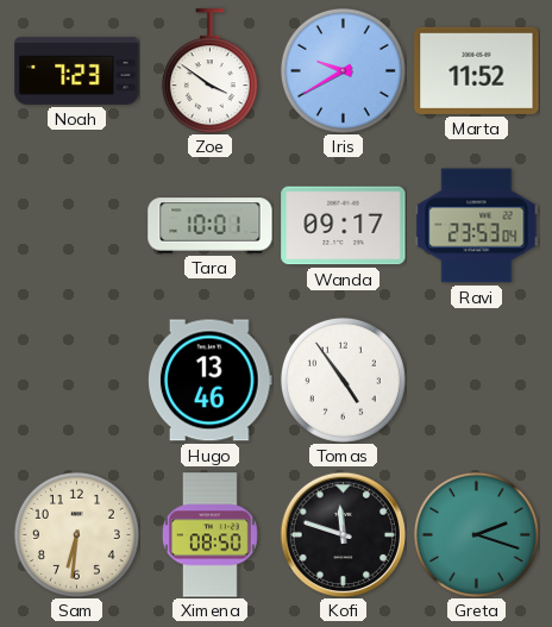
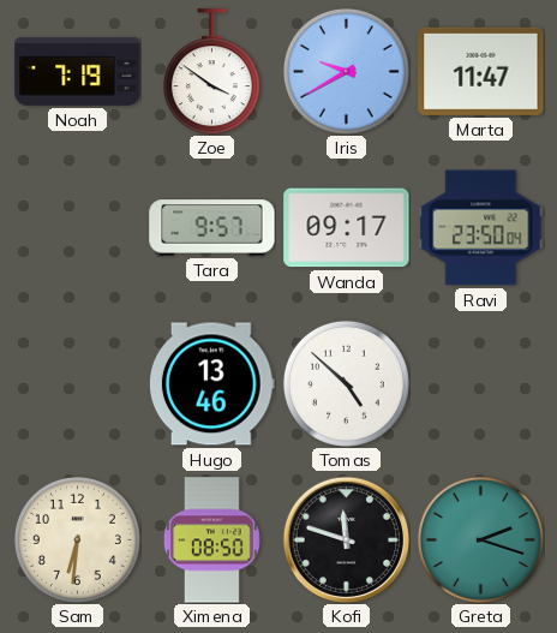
Noah: 7:23 -> 7:19 (78, 71)
Marta: 11:52 -> 11:47 (481, 71)
Tara: 10:01 -> 9:57 (212, 228)
Ravi: 23:53 -> 23:50 (481, 228)
Tomas: 4:54 -> 4:52 (346, 383)
